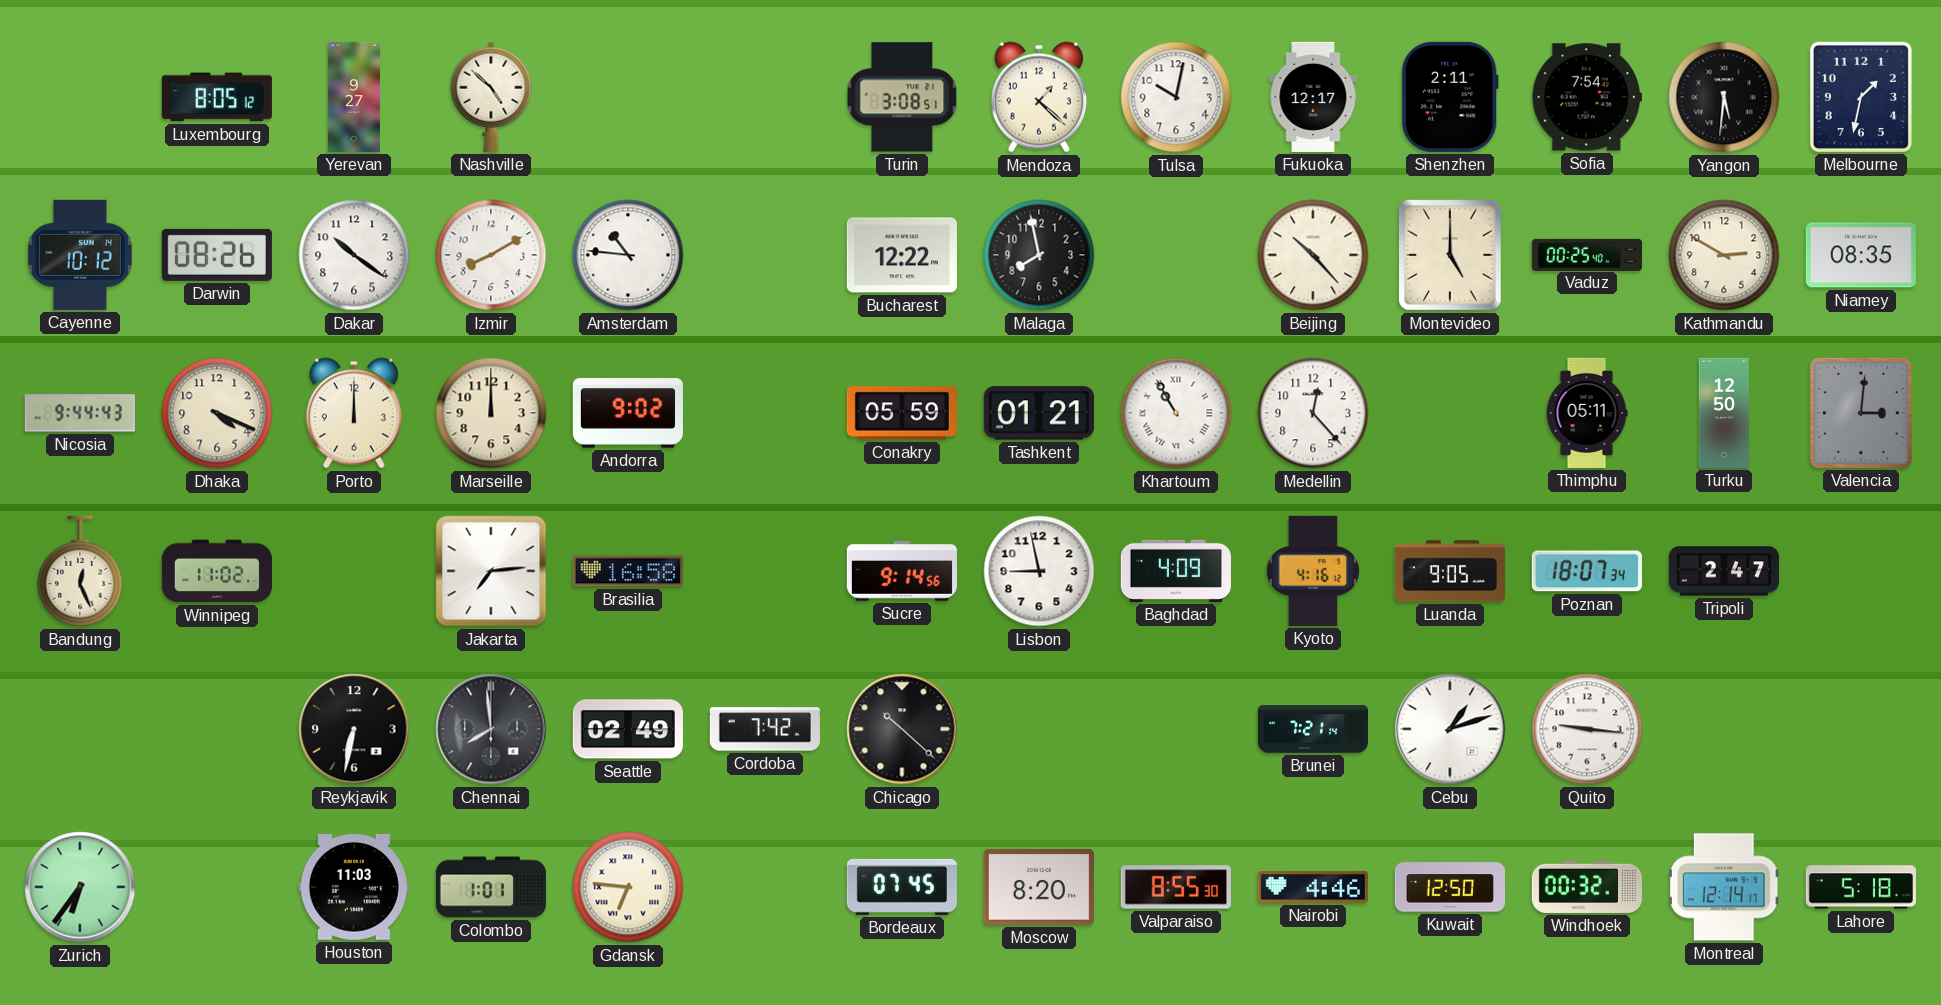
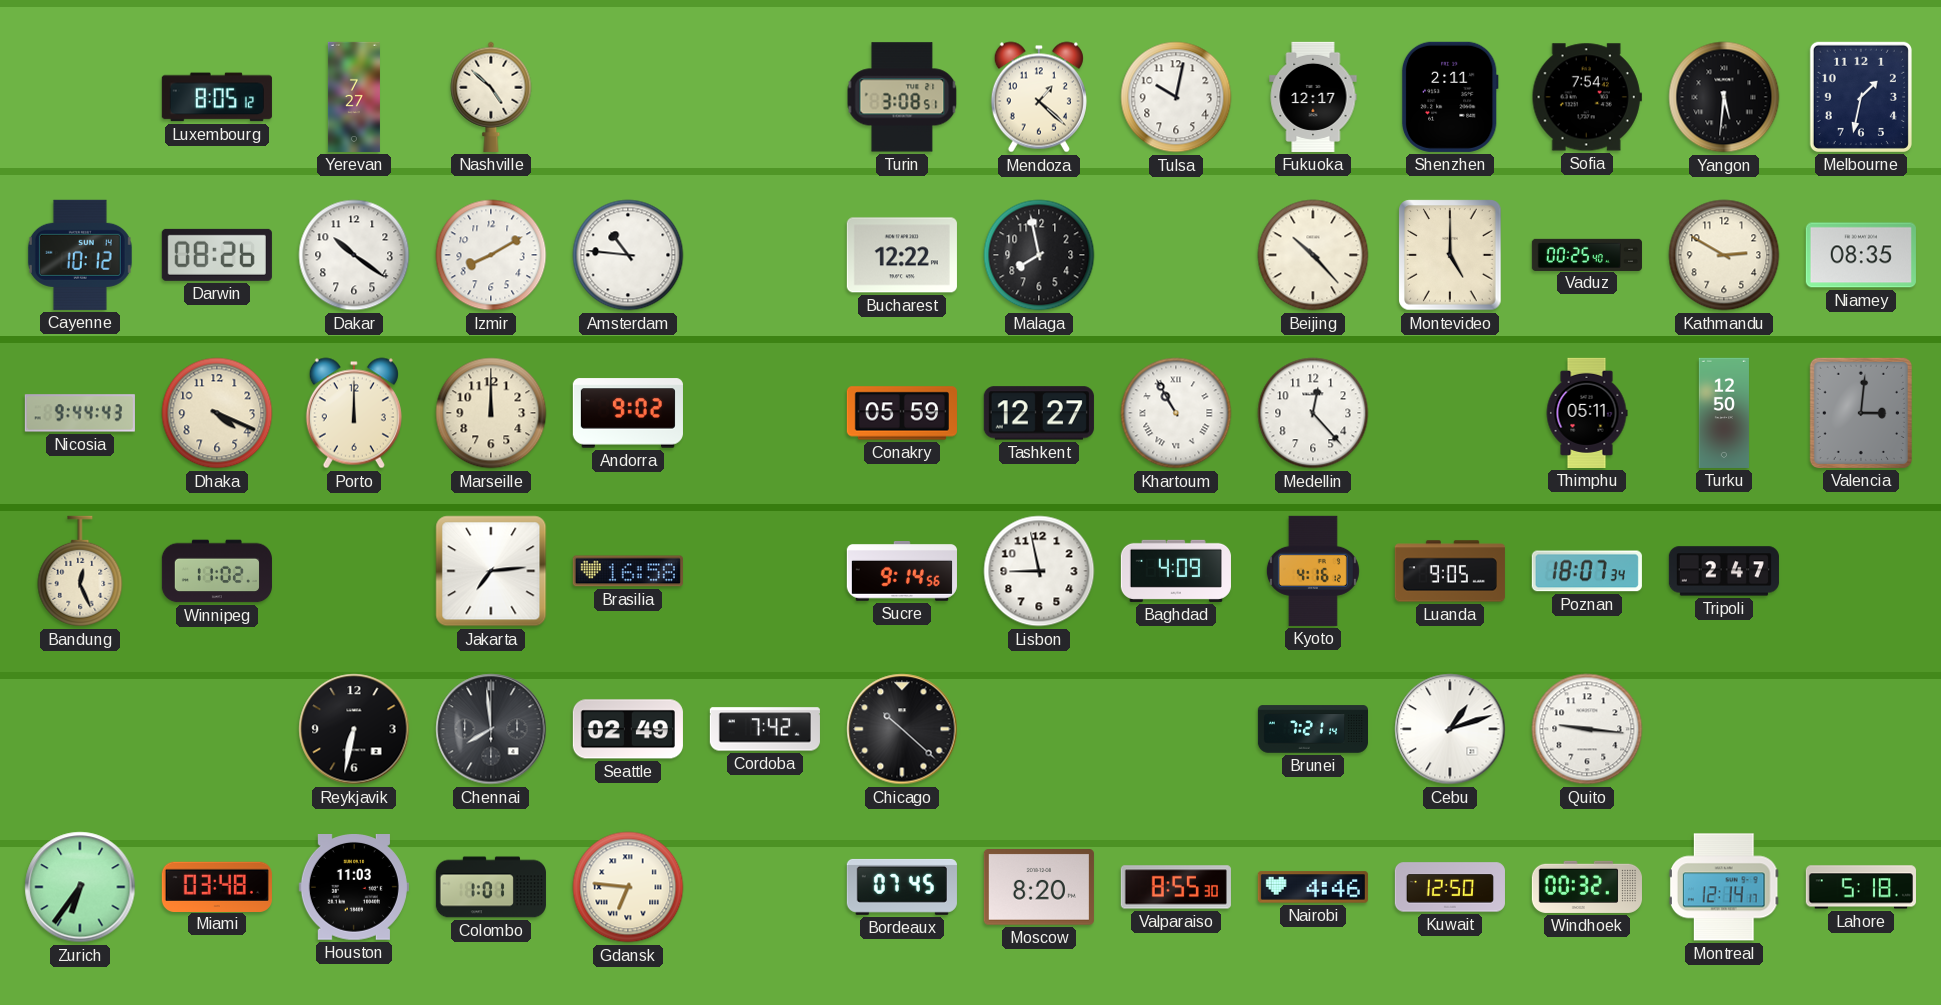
Yerevan: 9:27 -> 7:27 (354, 97)
Tashkent: 01:21 -> 12:27 (1039, 413)
Miami: none -> 03:48 (217, 886)
